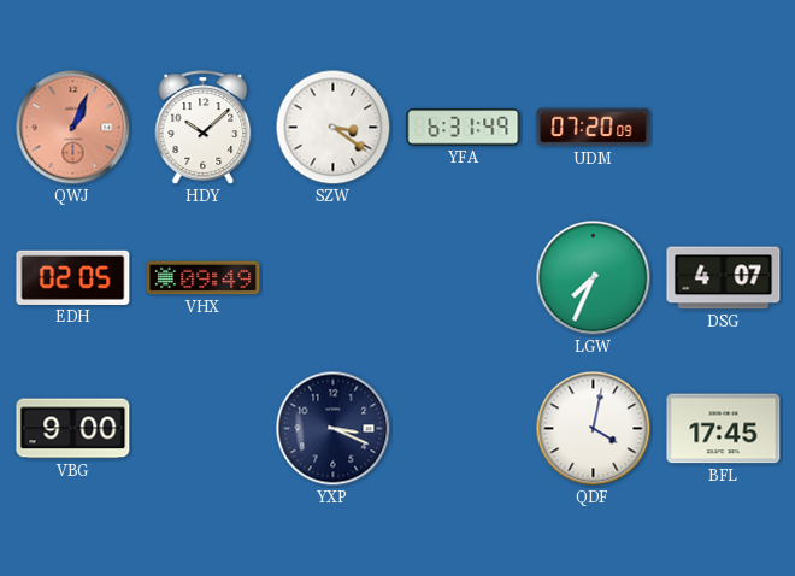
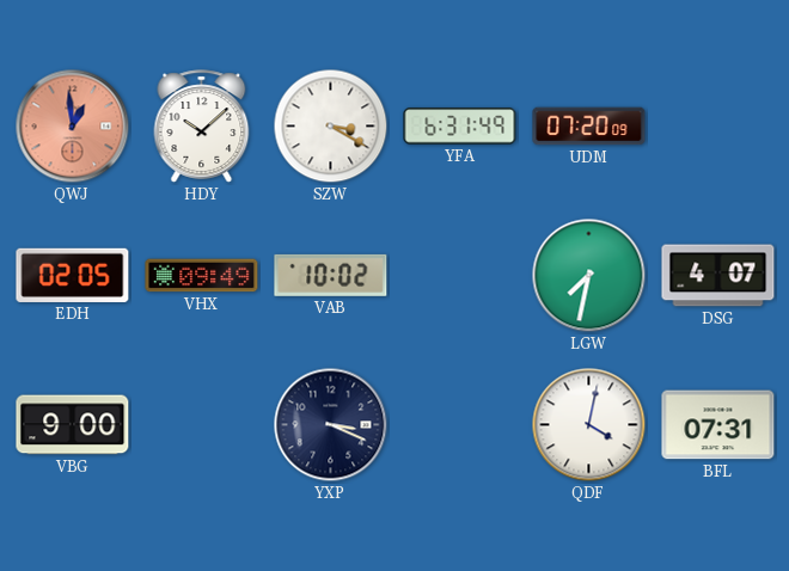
QWJ: 1:04 -> 12:59 (73, 127)
SZW: 3:21 -> 3:20 (331, 127)
VAB: none -> 10:02 (331, 275)
LGW: 7:34 -> 7:32 (589, 276)
BFL: 17:45 -> 07:31 (718, 425)
